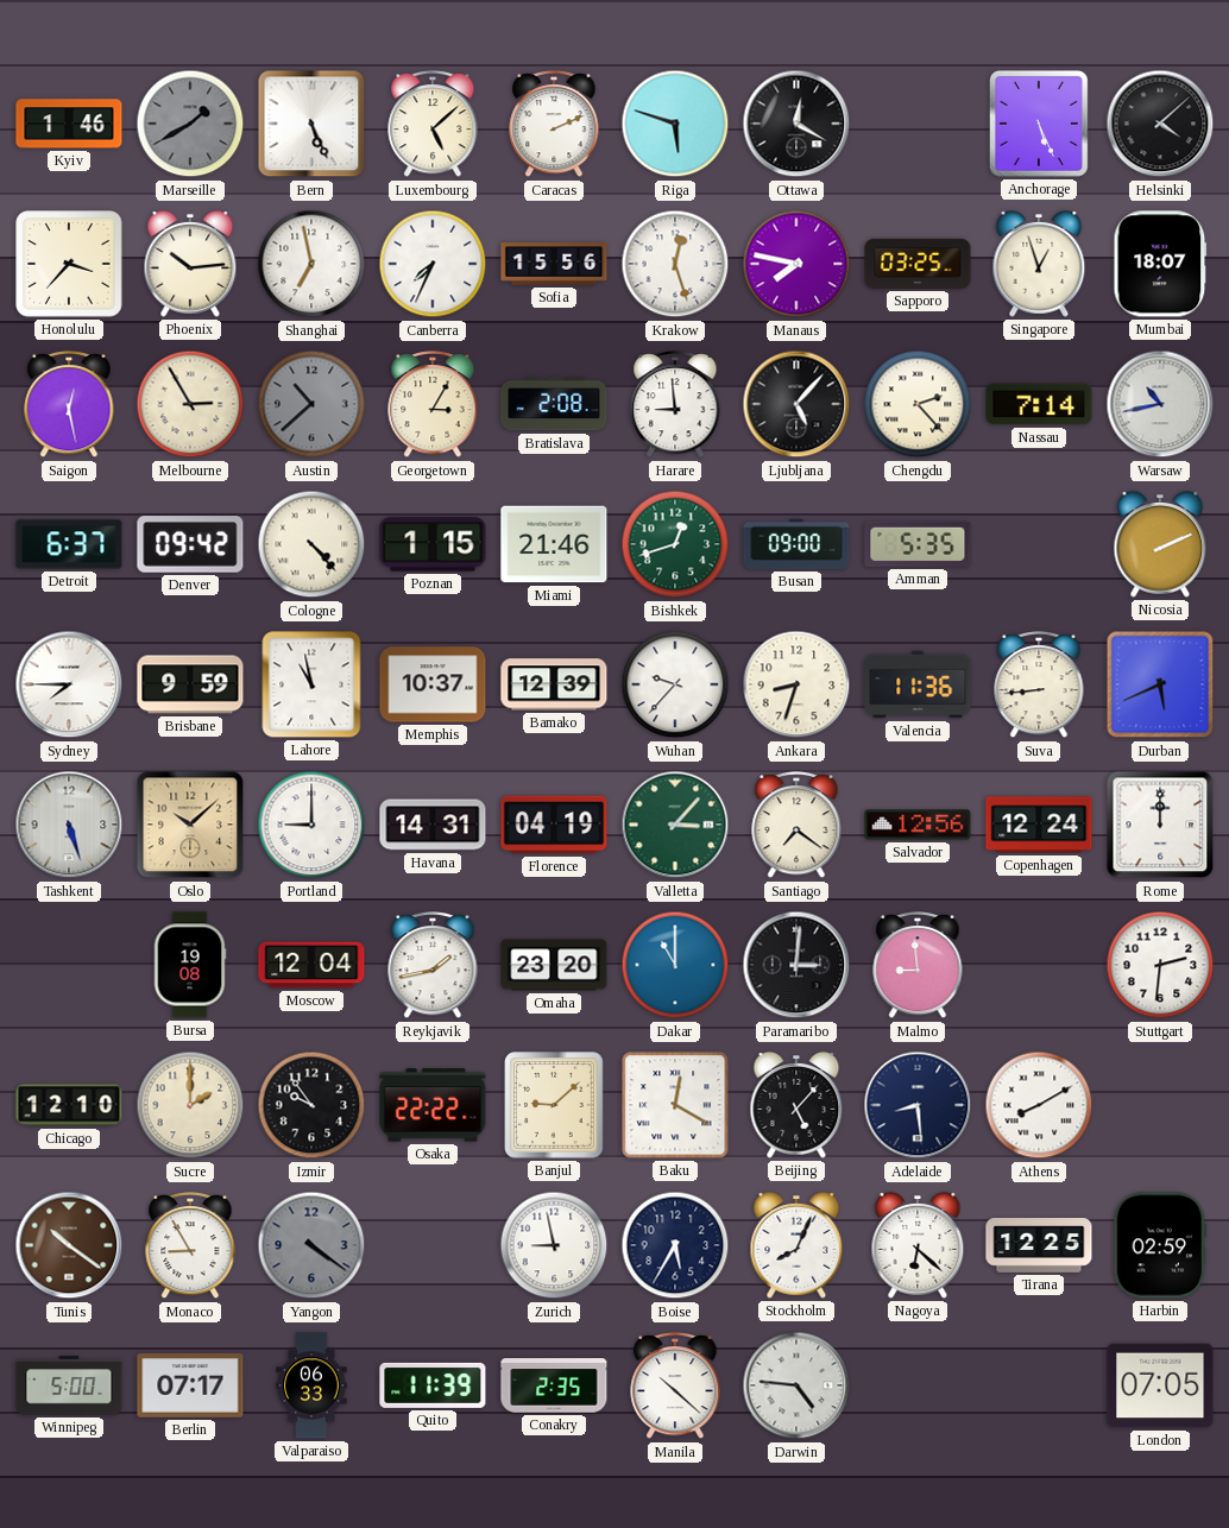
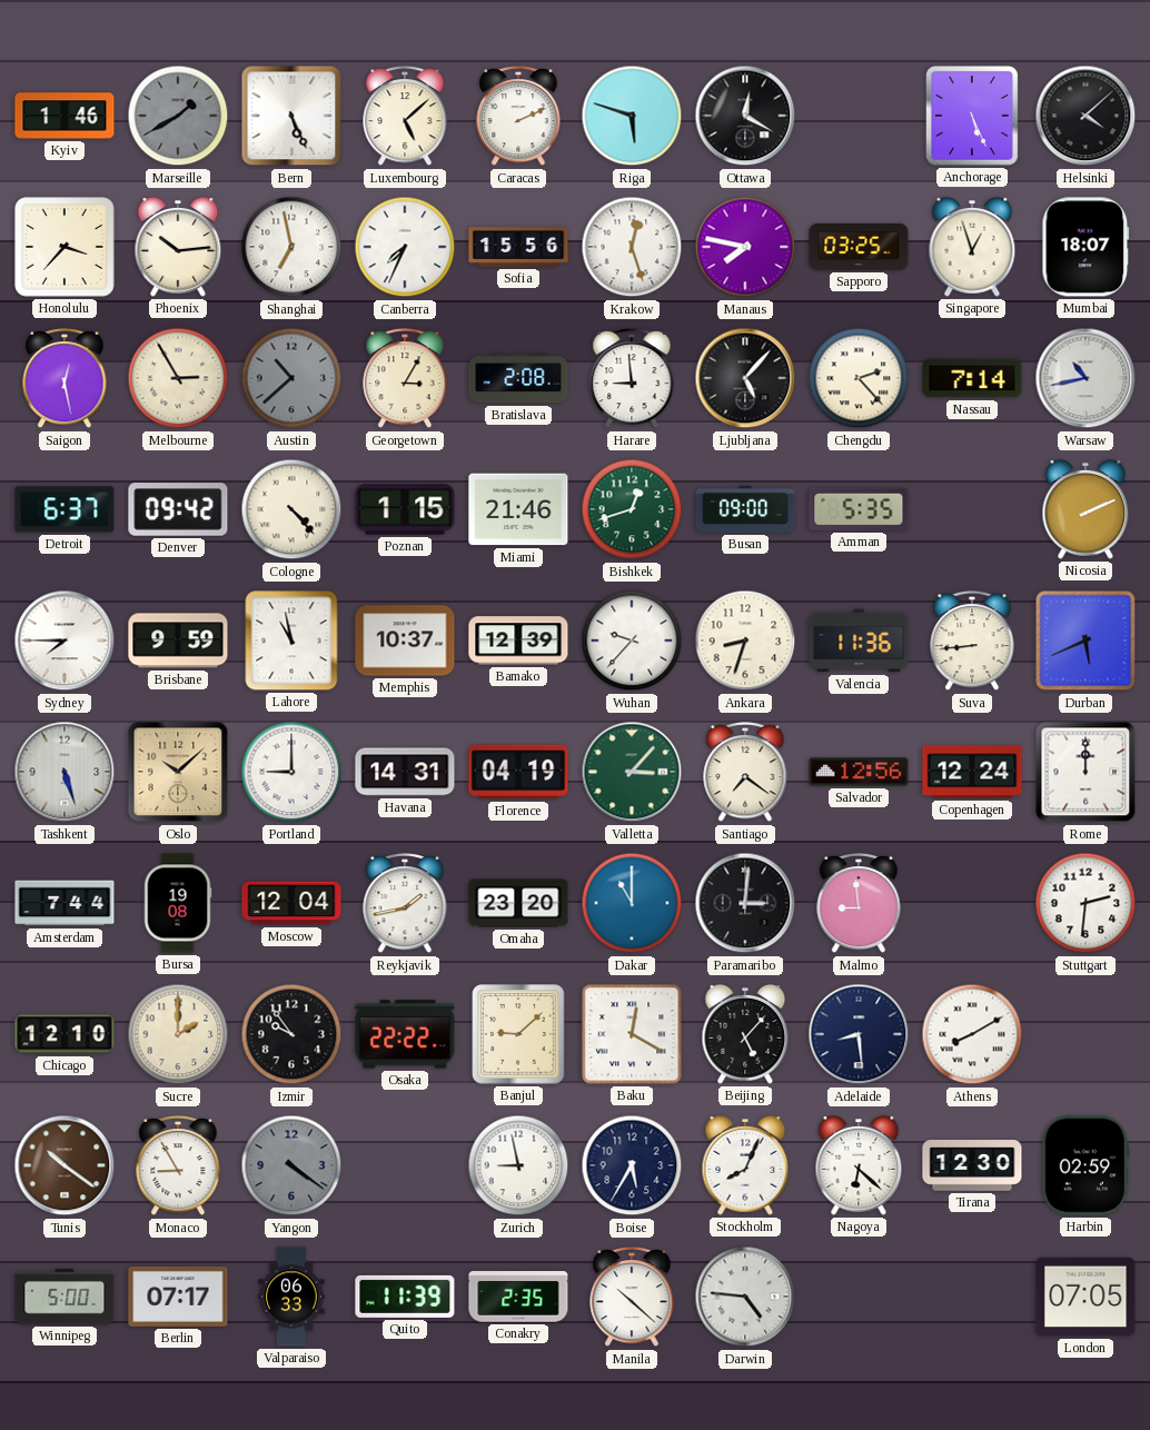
Amsterdam: none -> 7:44 (65, 903)
Tirana: 12:25 -> 12:30 (972, 1165)
